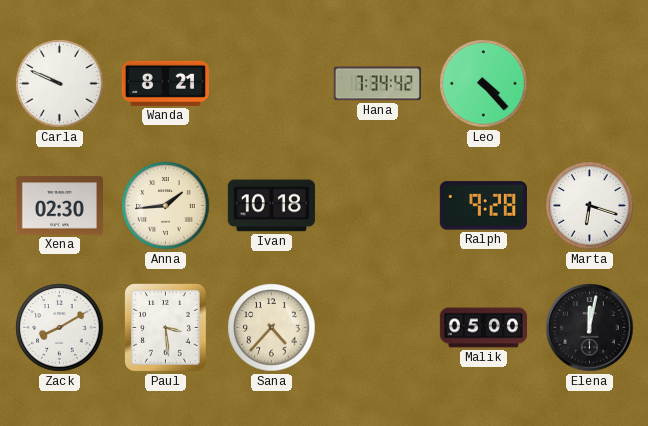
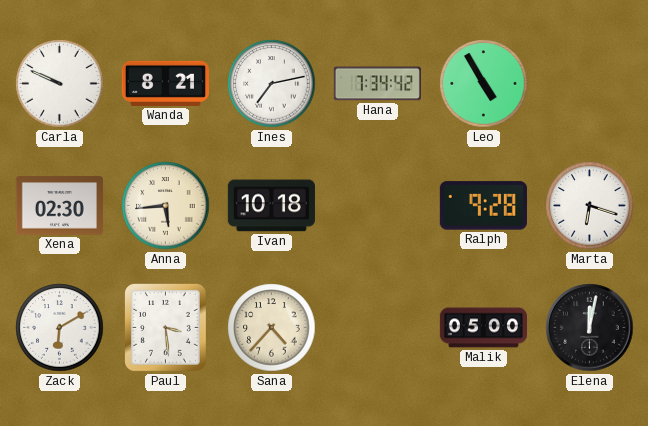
Ines: none -> 7:13 (272, 84)
Leo: 4:23 -> 4:55 (484, 84)
Anna: 1:44 -> 5:44 (166, 206)
Zack: 8:10 -> 6:10 (60, 328)
